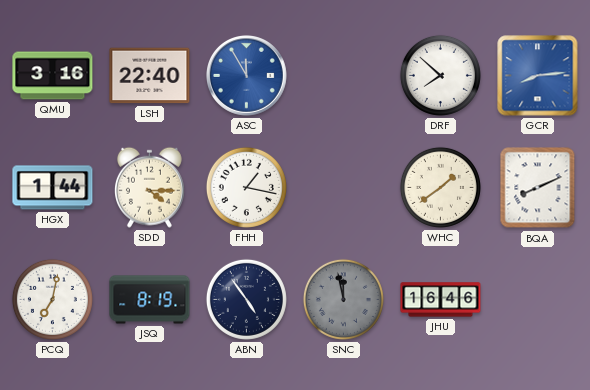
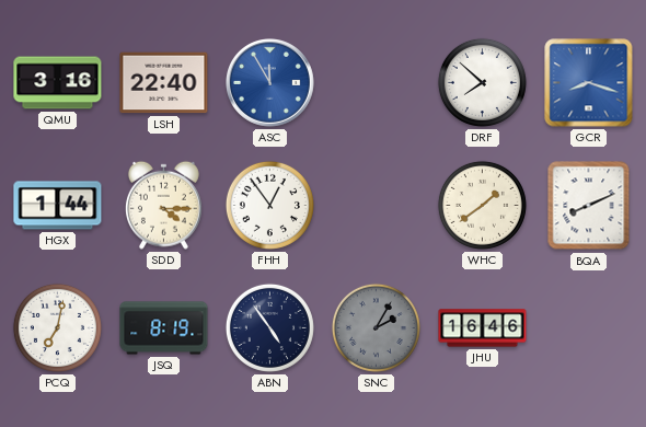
GCR: 8:14 -> 8:18 (589, 83)
FHH: 1:17 -> 12:54 (269, 205)
SNC: 11:58 -> 2:05 (376, 327)
